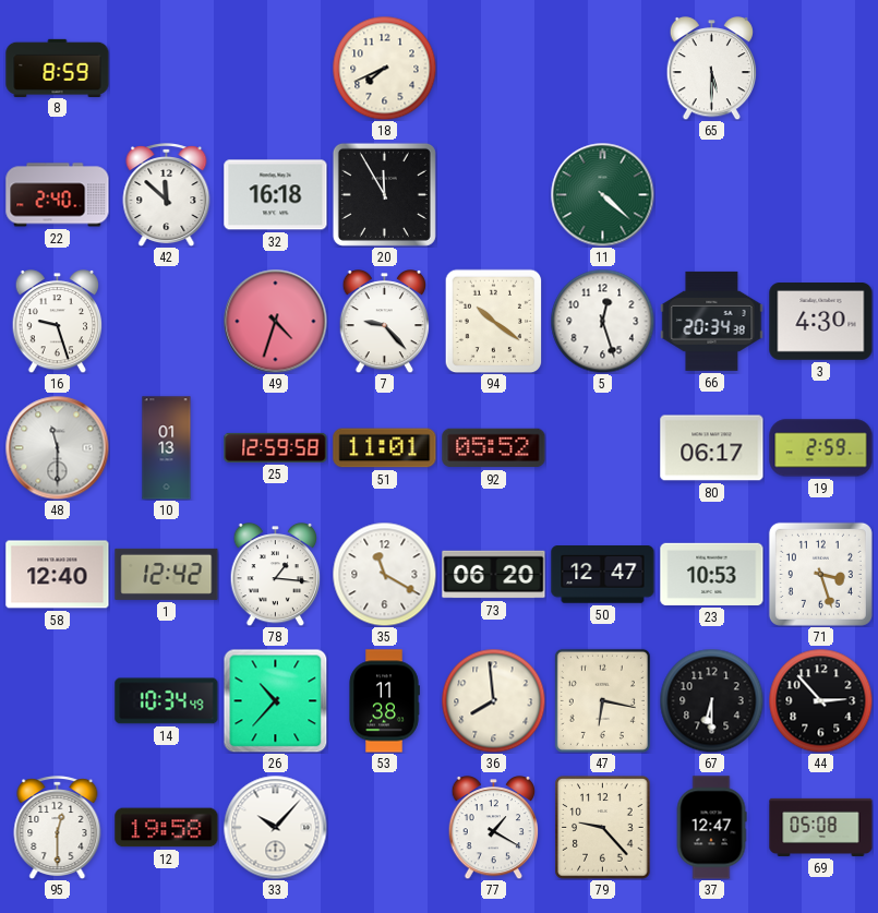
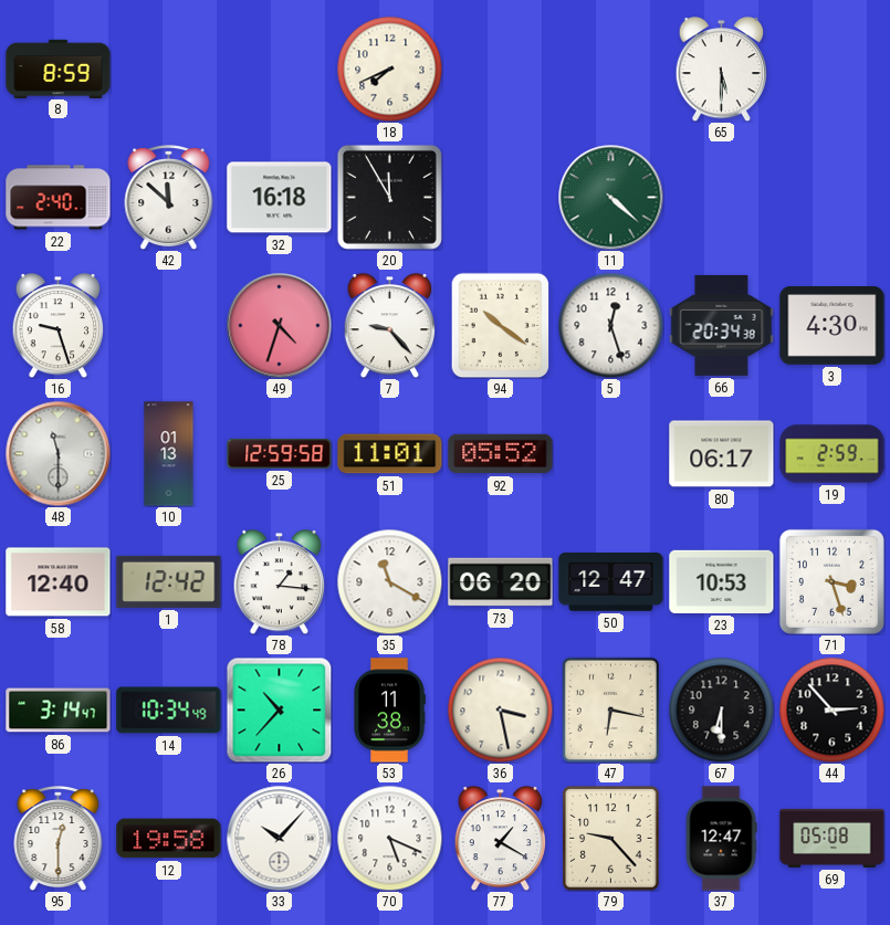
86: none -> 3:14 (59, 711)
36: 7:59 -> 3:28 (500, 709)
70: none -> 5:19 (389, 838)
